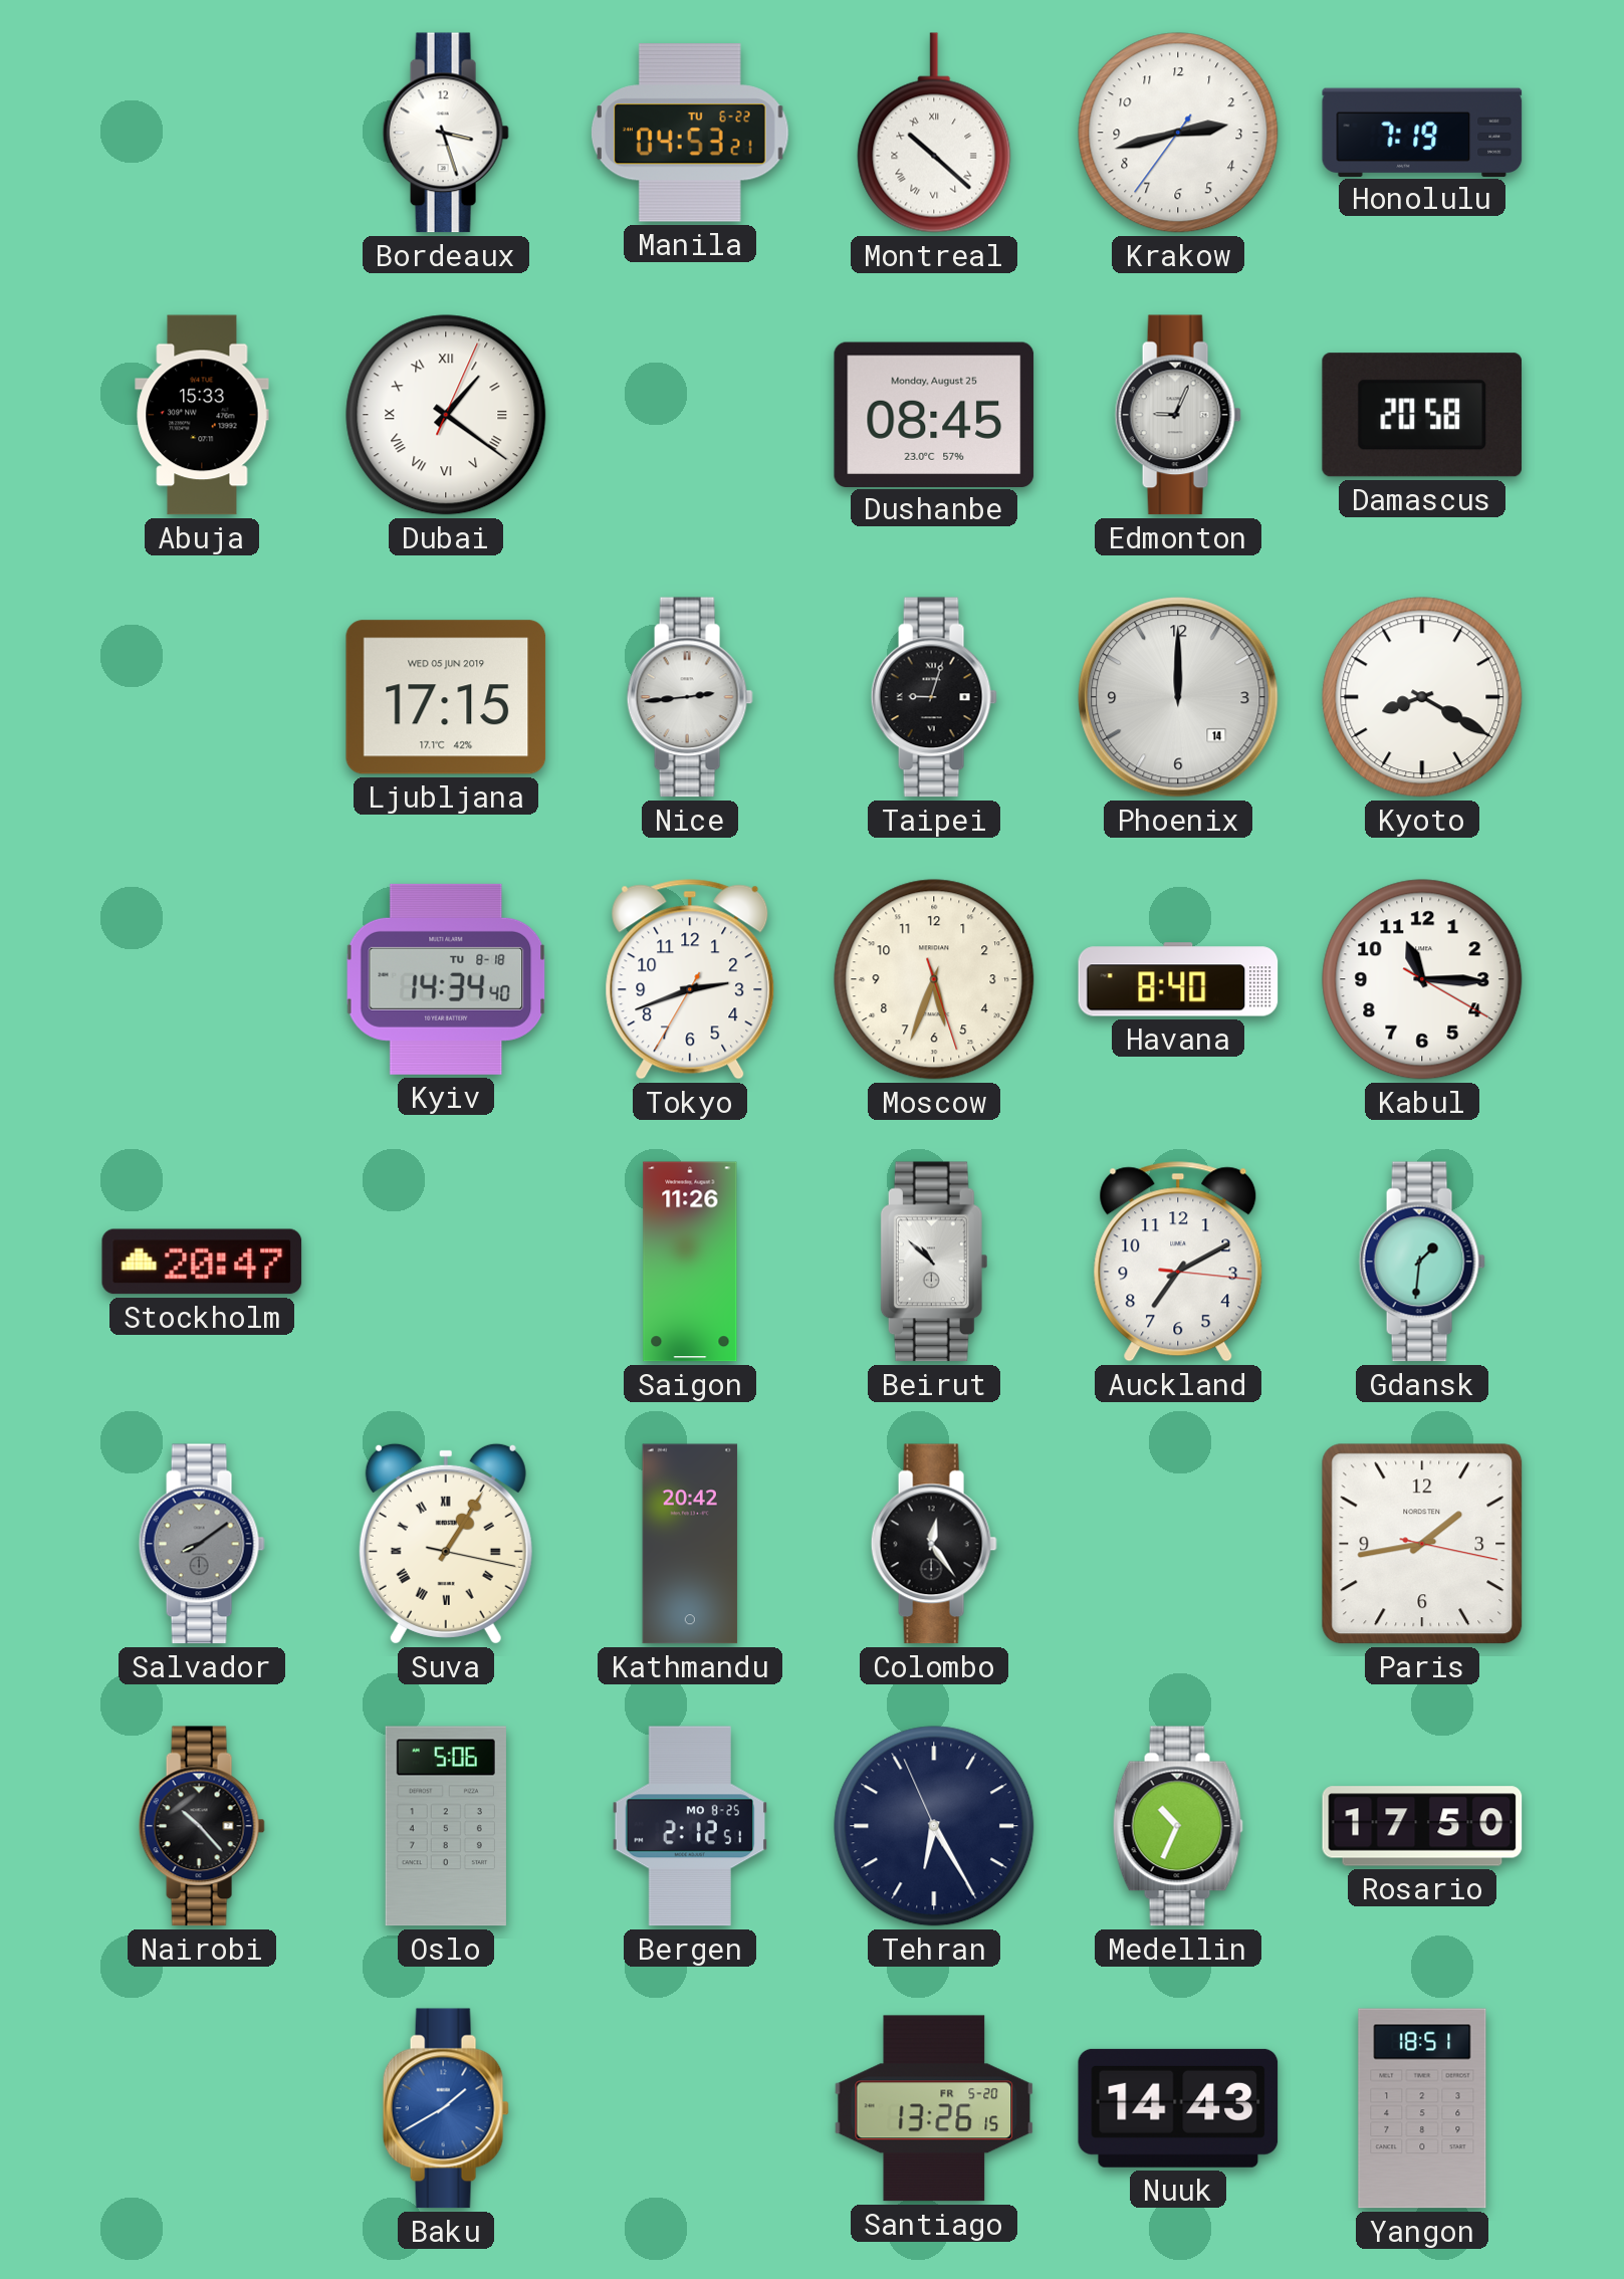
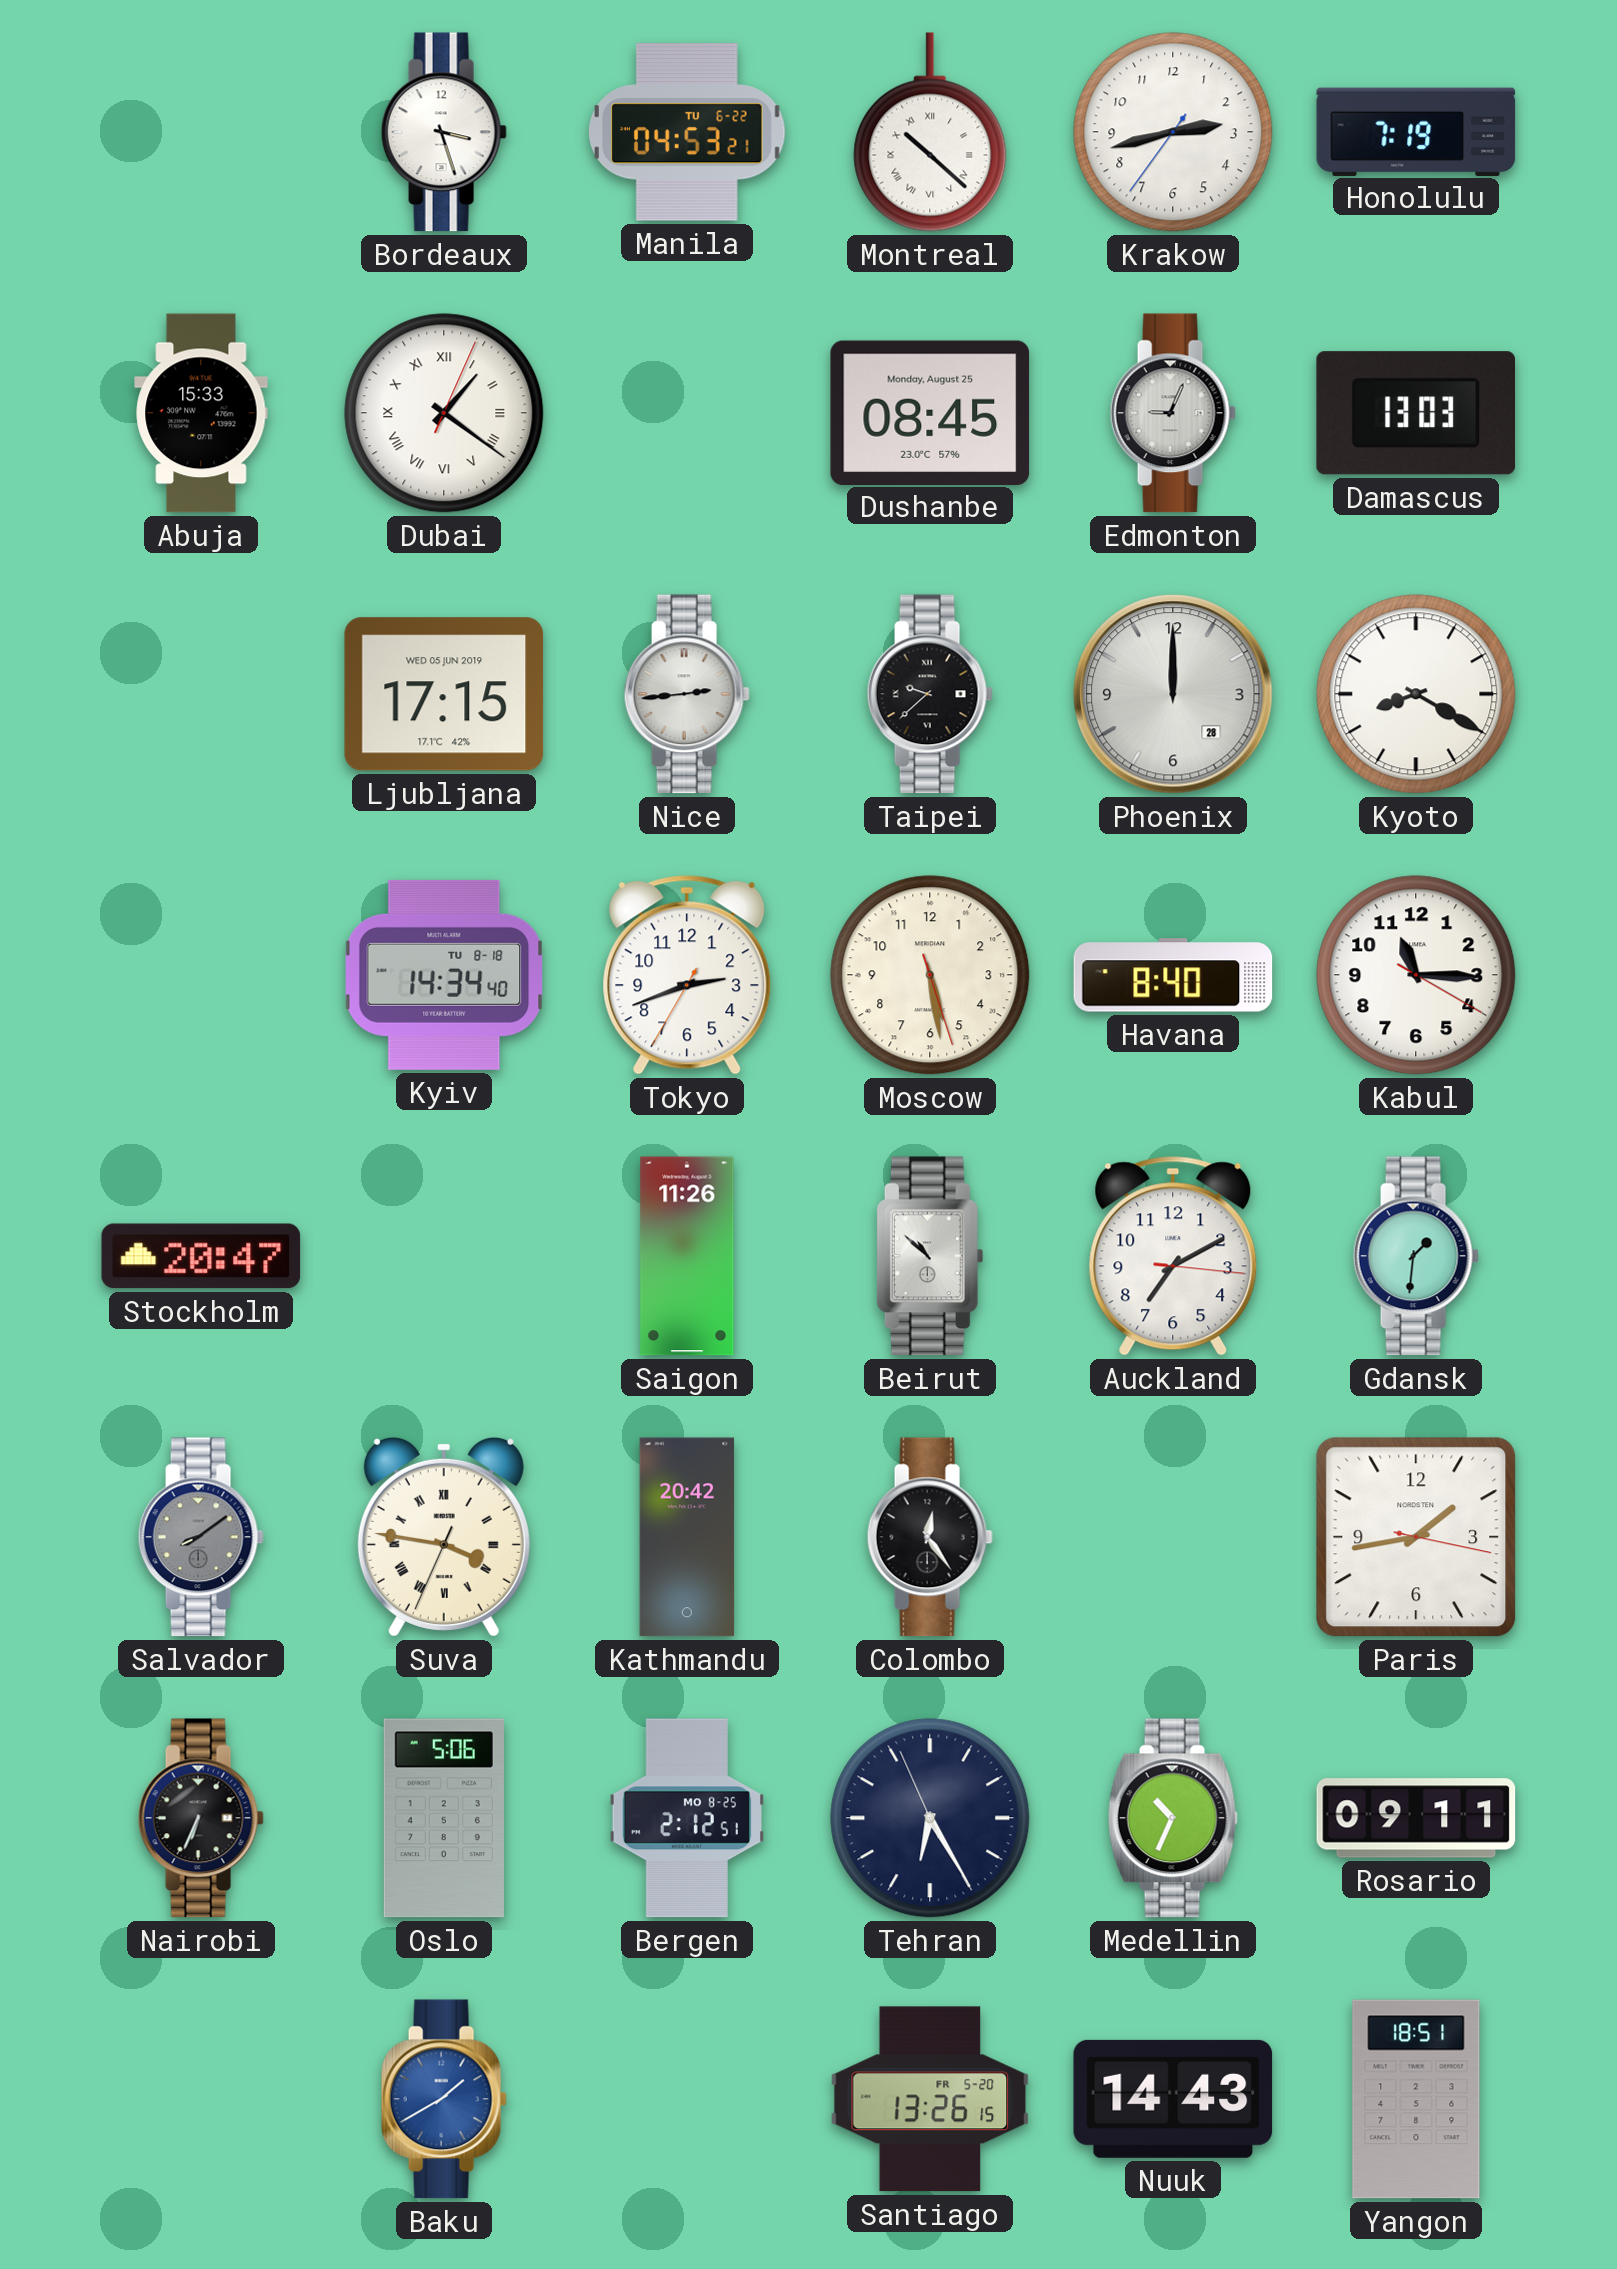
Damascus: 20:58 -> 13:03 (1415, 413)
Taipei: 9:03 -> 9:38 (930, 694)
Phoenix date: 14 -> 28 (1173, 694)
Moscow: 5:33 -> 5:28 (930, 975)
Suva: 1:05 -> 3:46 (444, 1537)
Nairobi: 10:23 -> 6:34 (201, 1818)
Rosario: 17:50 -> 09:11 (1416, 1818)
